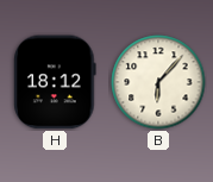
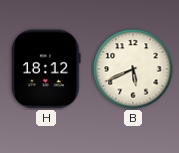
B: 6:07 -> 5:41 (133, 69)
